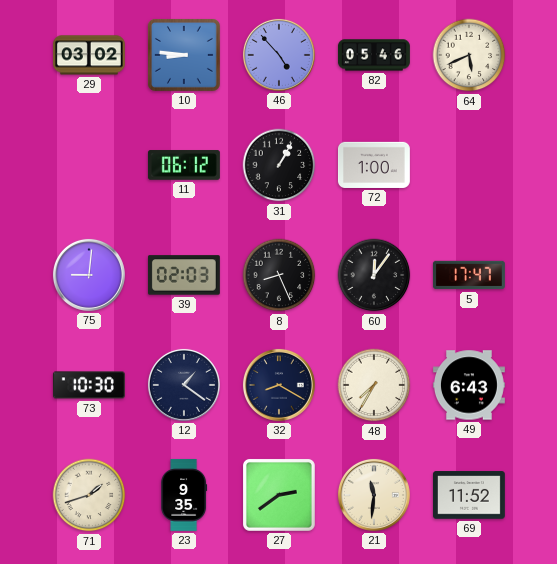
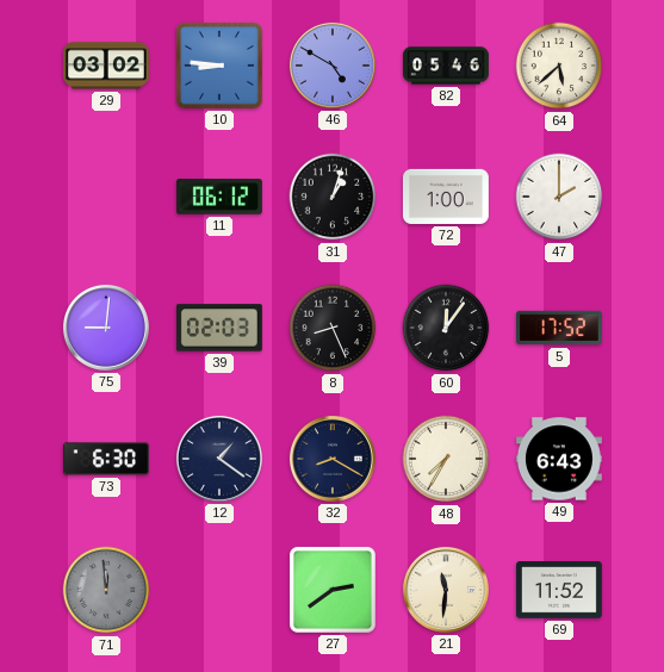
46: 4:53 -> 4:50 (333, 66)
64: 5:41 -> 5:38 (559, 66)
31: 1:05 -> 1:03 (333, 197)
47: none -> 2:00 (559, 197)
5: 17:47 -> 17:52 (559, 328)
73: 10:30 -> 6:30 (106, 459)
71: 1:42 -> 11:59 (106, 590)
71 dial: cream -> grey (106, 590)
23: 9:35 -> none (184, 495)
